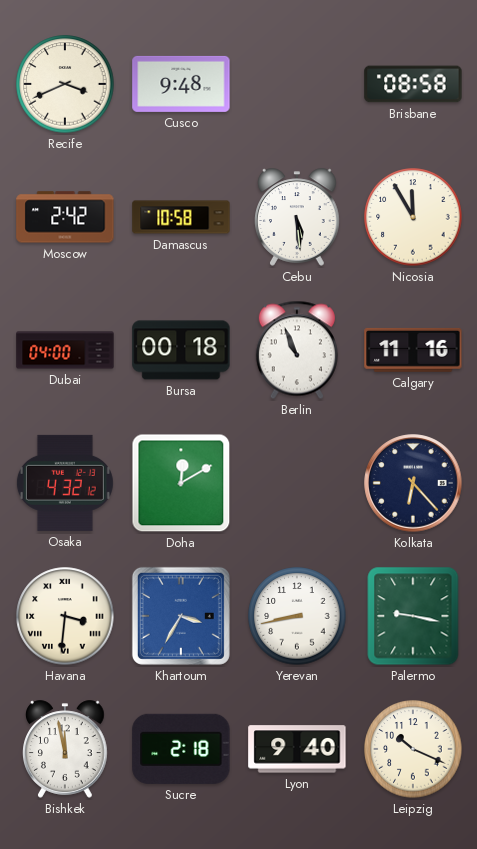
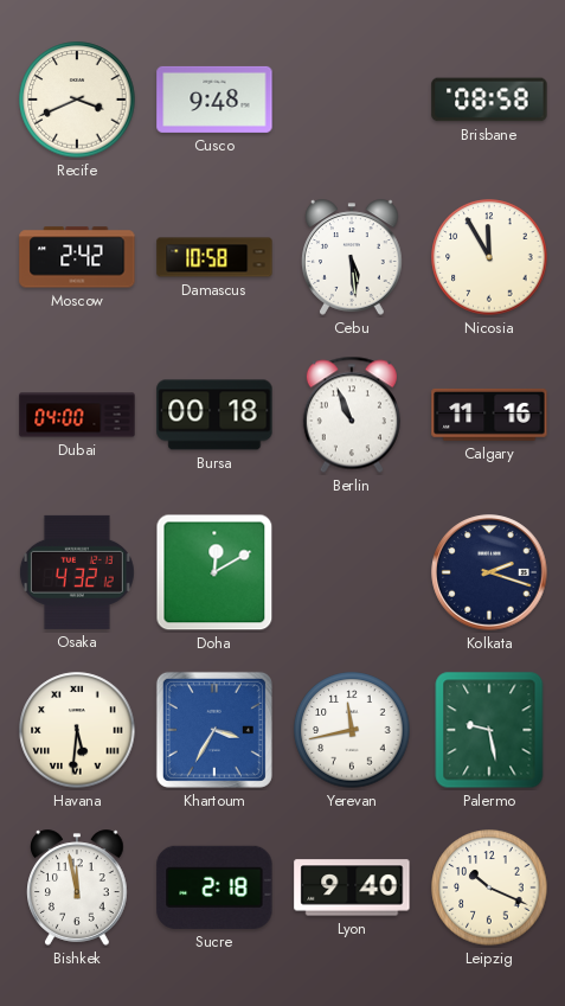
Kolkata: 6:23 -> 2:18 (489, 572)
Havana: 3:31 -> 5:31 (77, 730)
Yerevan: 8:43 -> 11:43 (352, 730)
Palermo: 9:17 -> 9:28 (489, 730)
